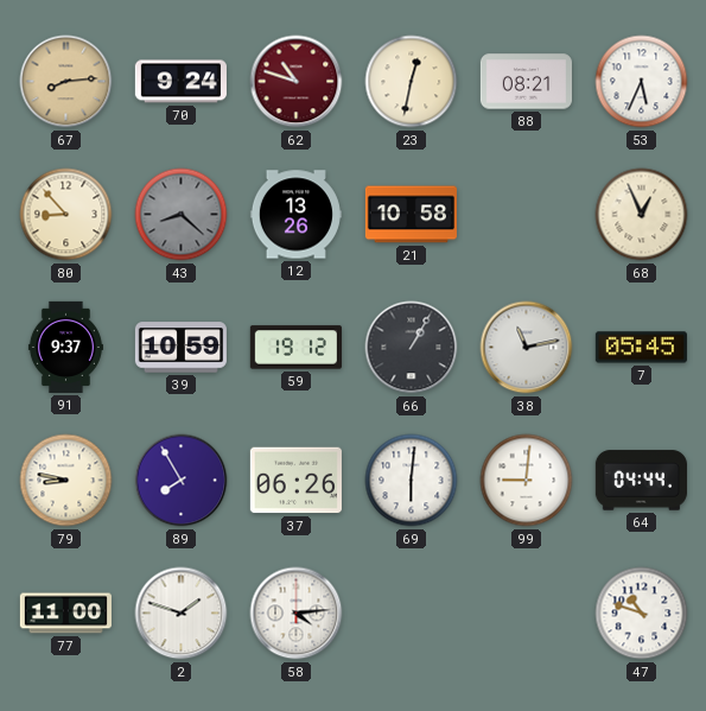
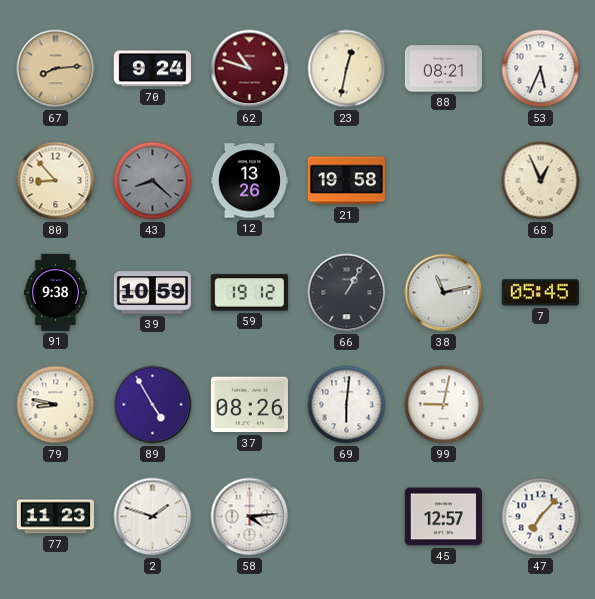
21: 10:58 -> 19:58 (346, 181)
91: 9:37 -> 9:38 (55, 292)
89: 7:55 -> 4:55 (153, 405)
37: 06:26 -> 08:26 (249, 405)
99: 9:01 -> 9:02 (444, 405)
64: 04:44 -> none (641, 481)
77: 11:00 -> 11:23 (55, 517)
45: none -> 12:57 (443, 517)
47: 10:48 -> 7:07 (541, 517)
